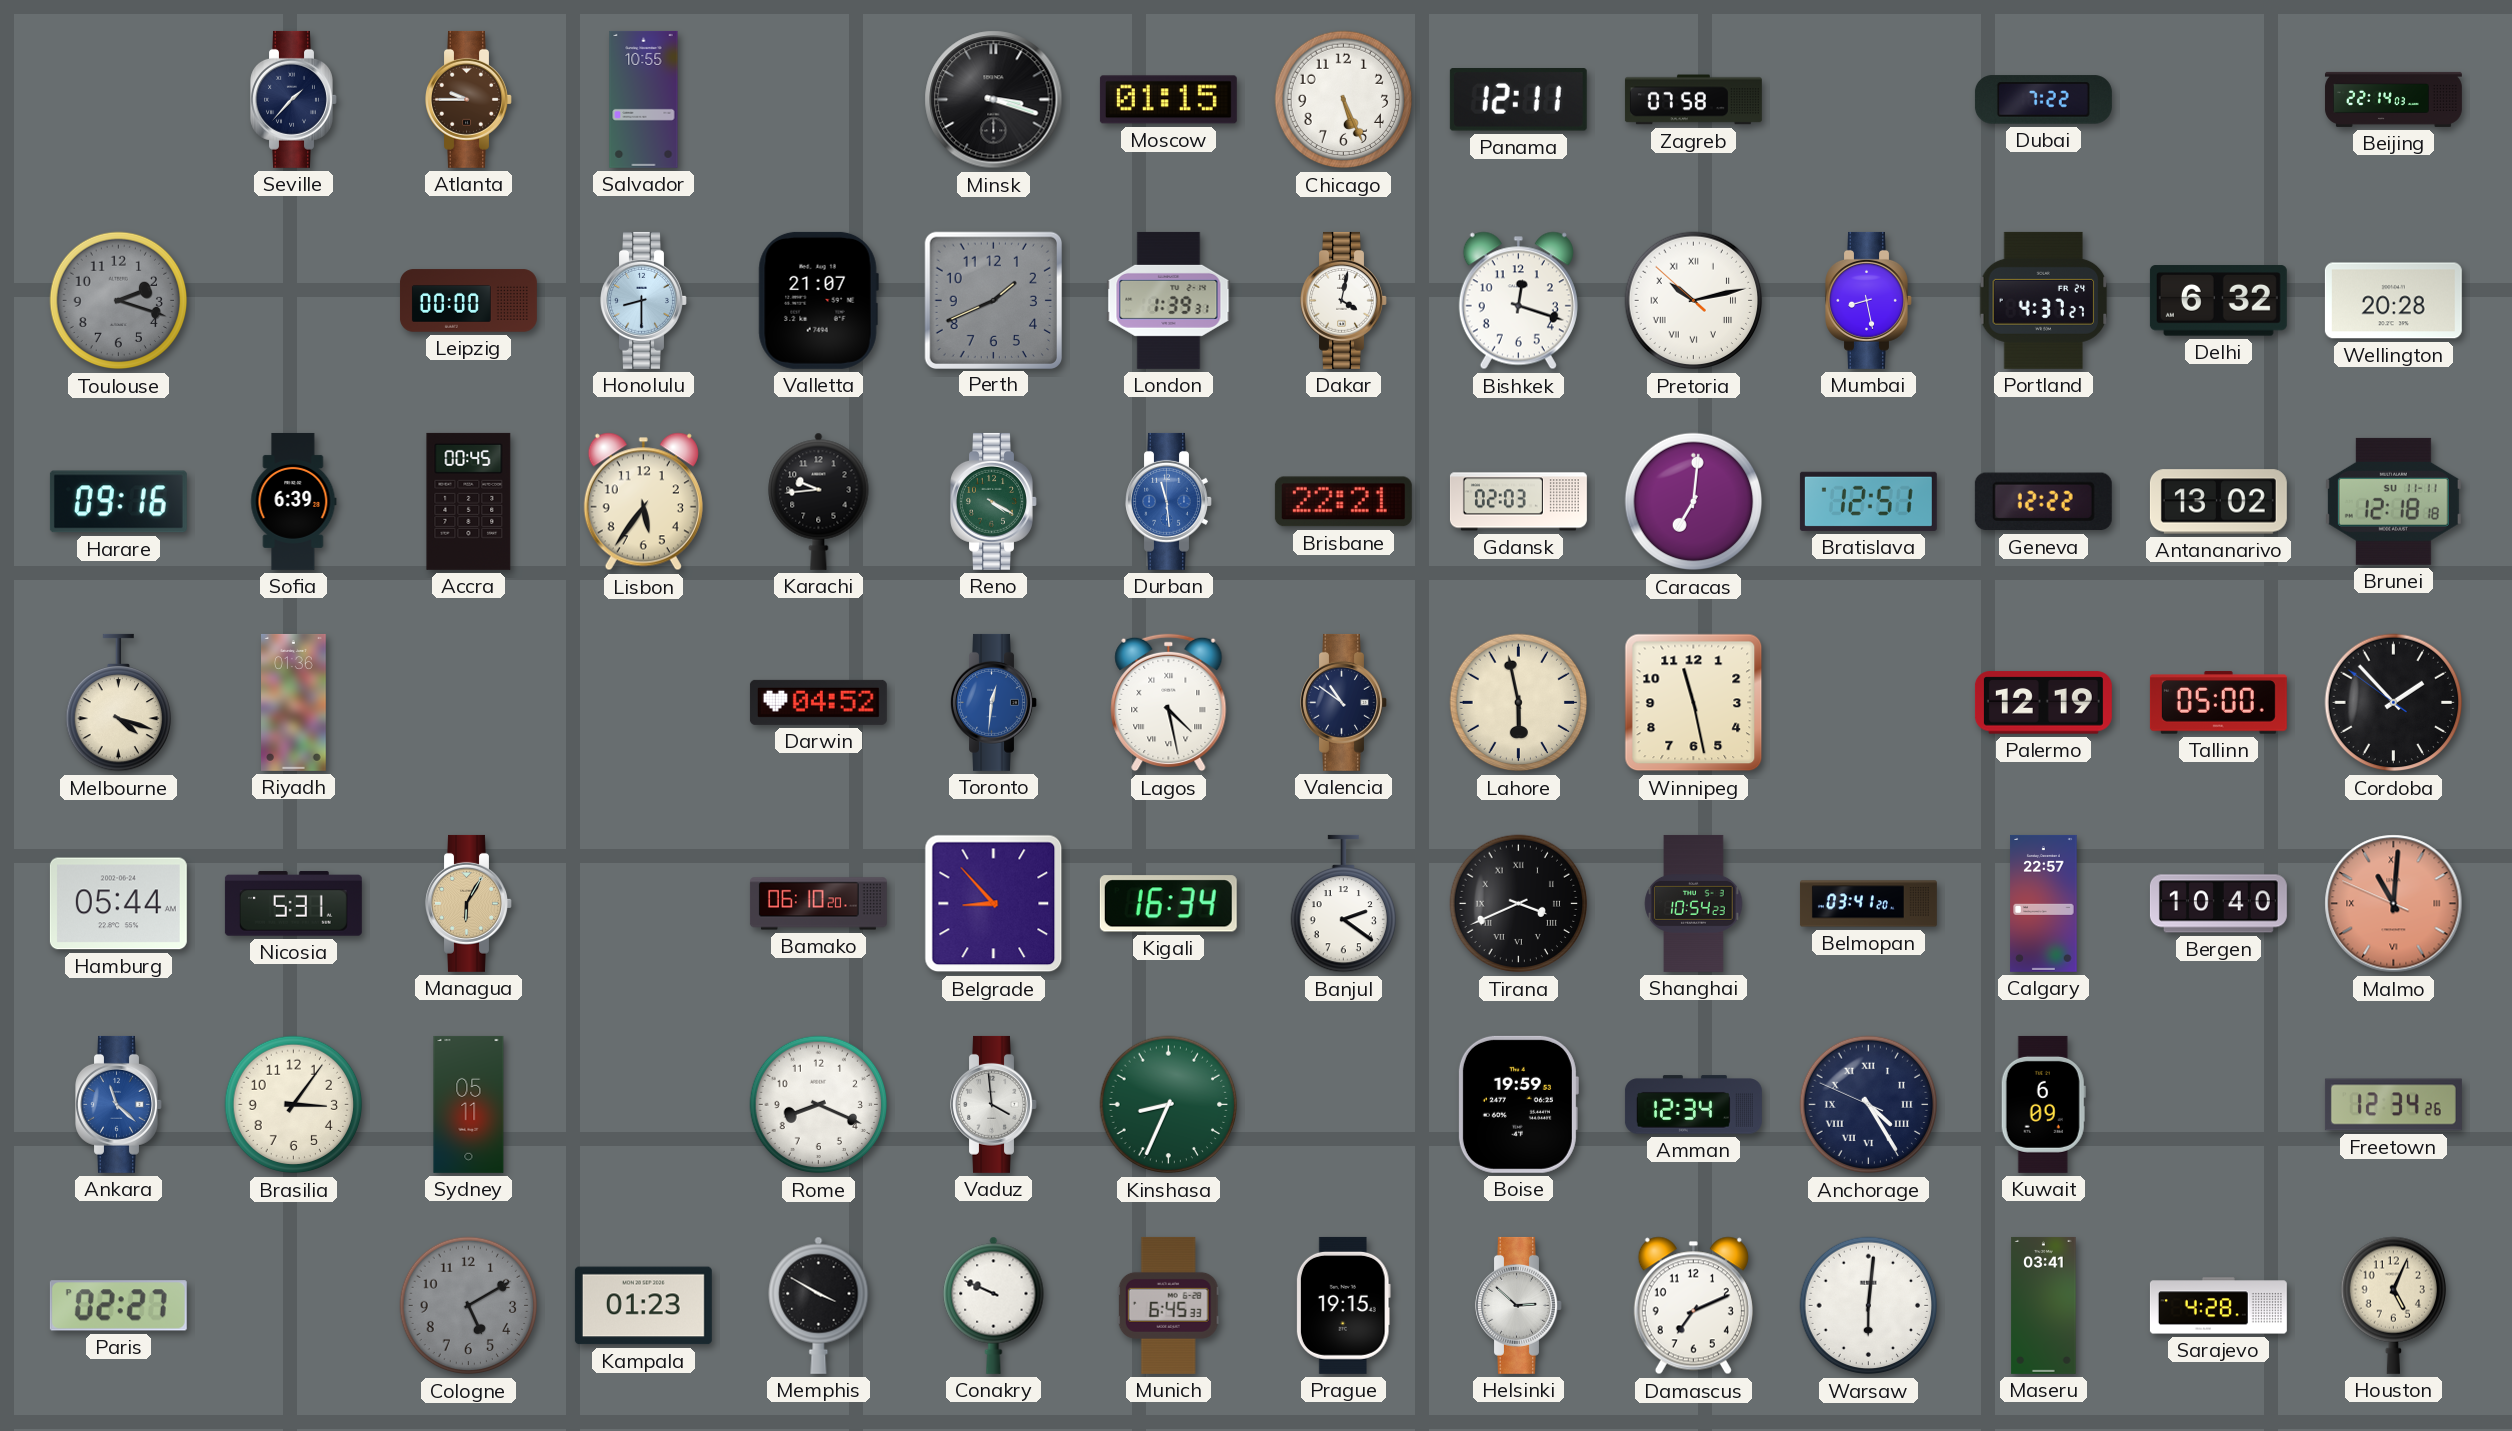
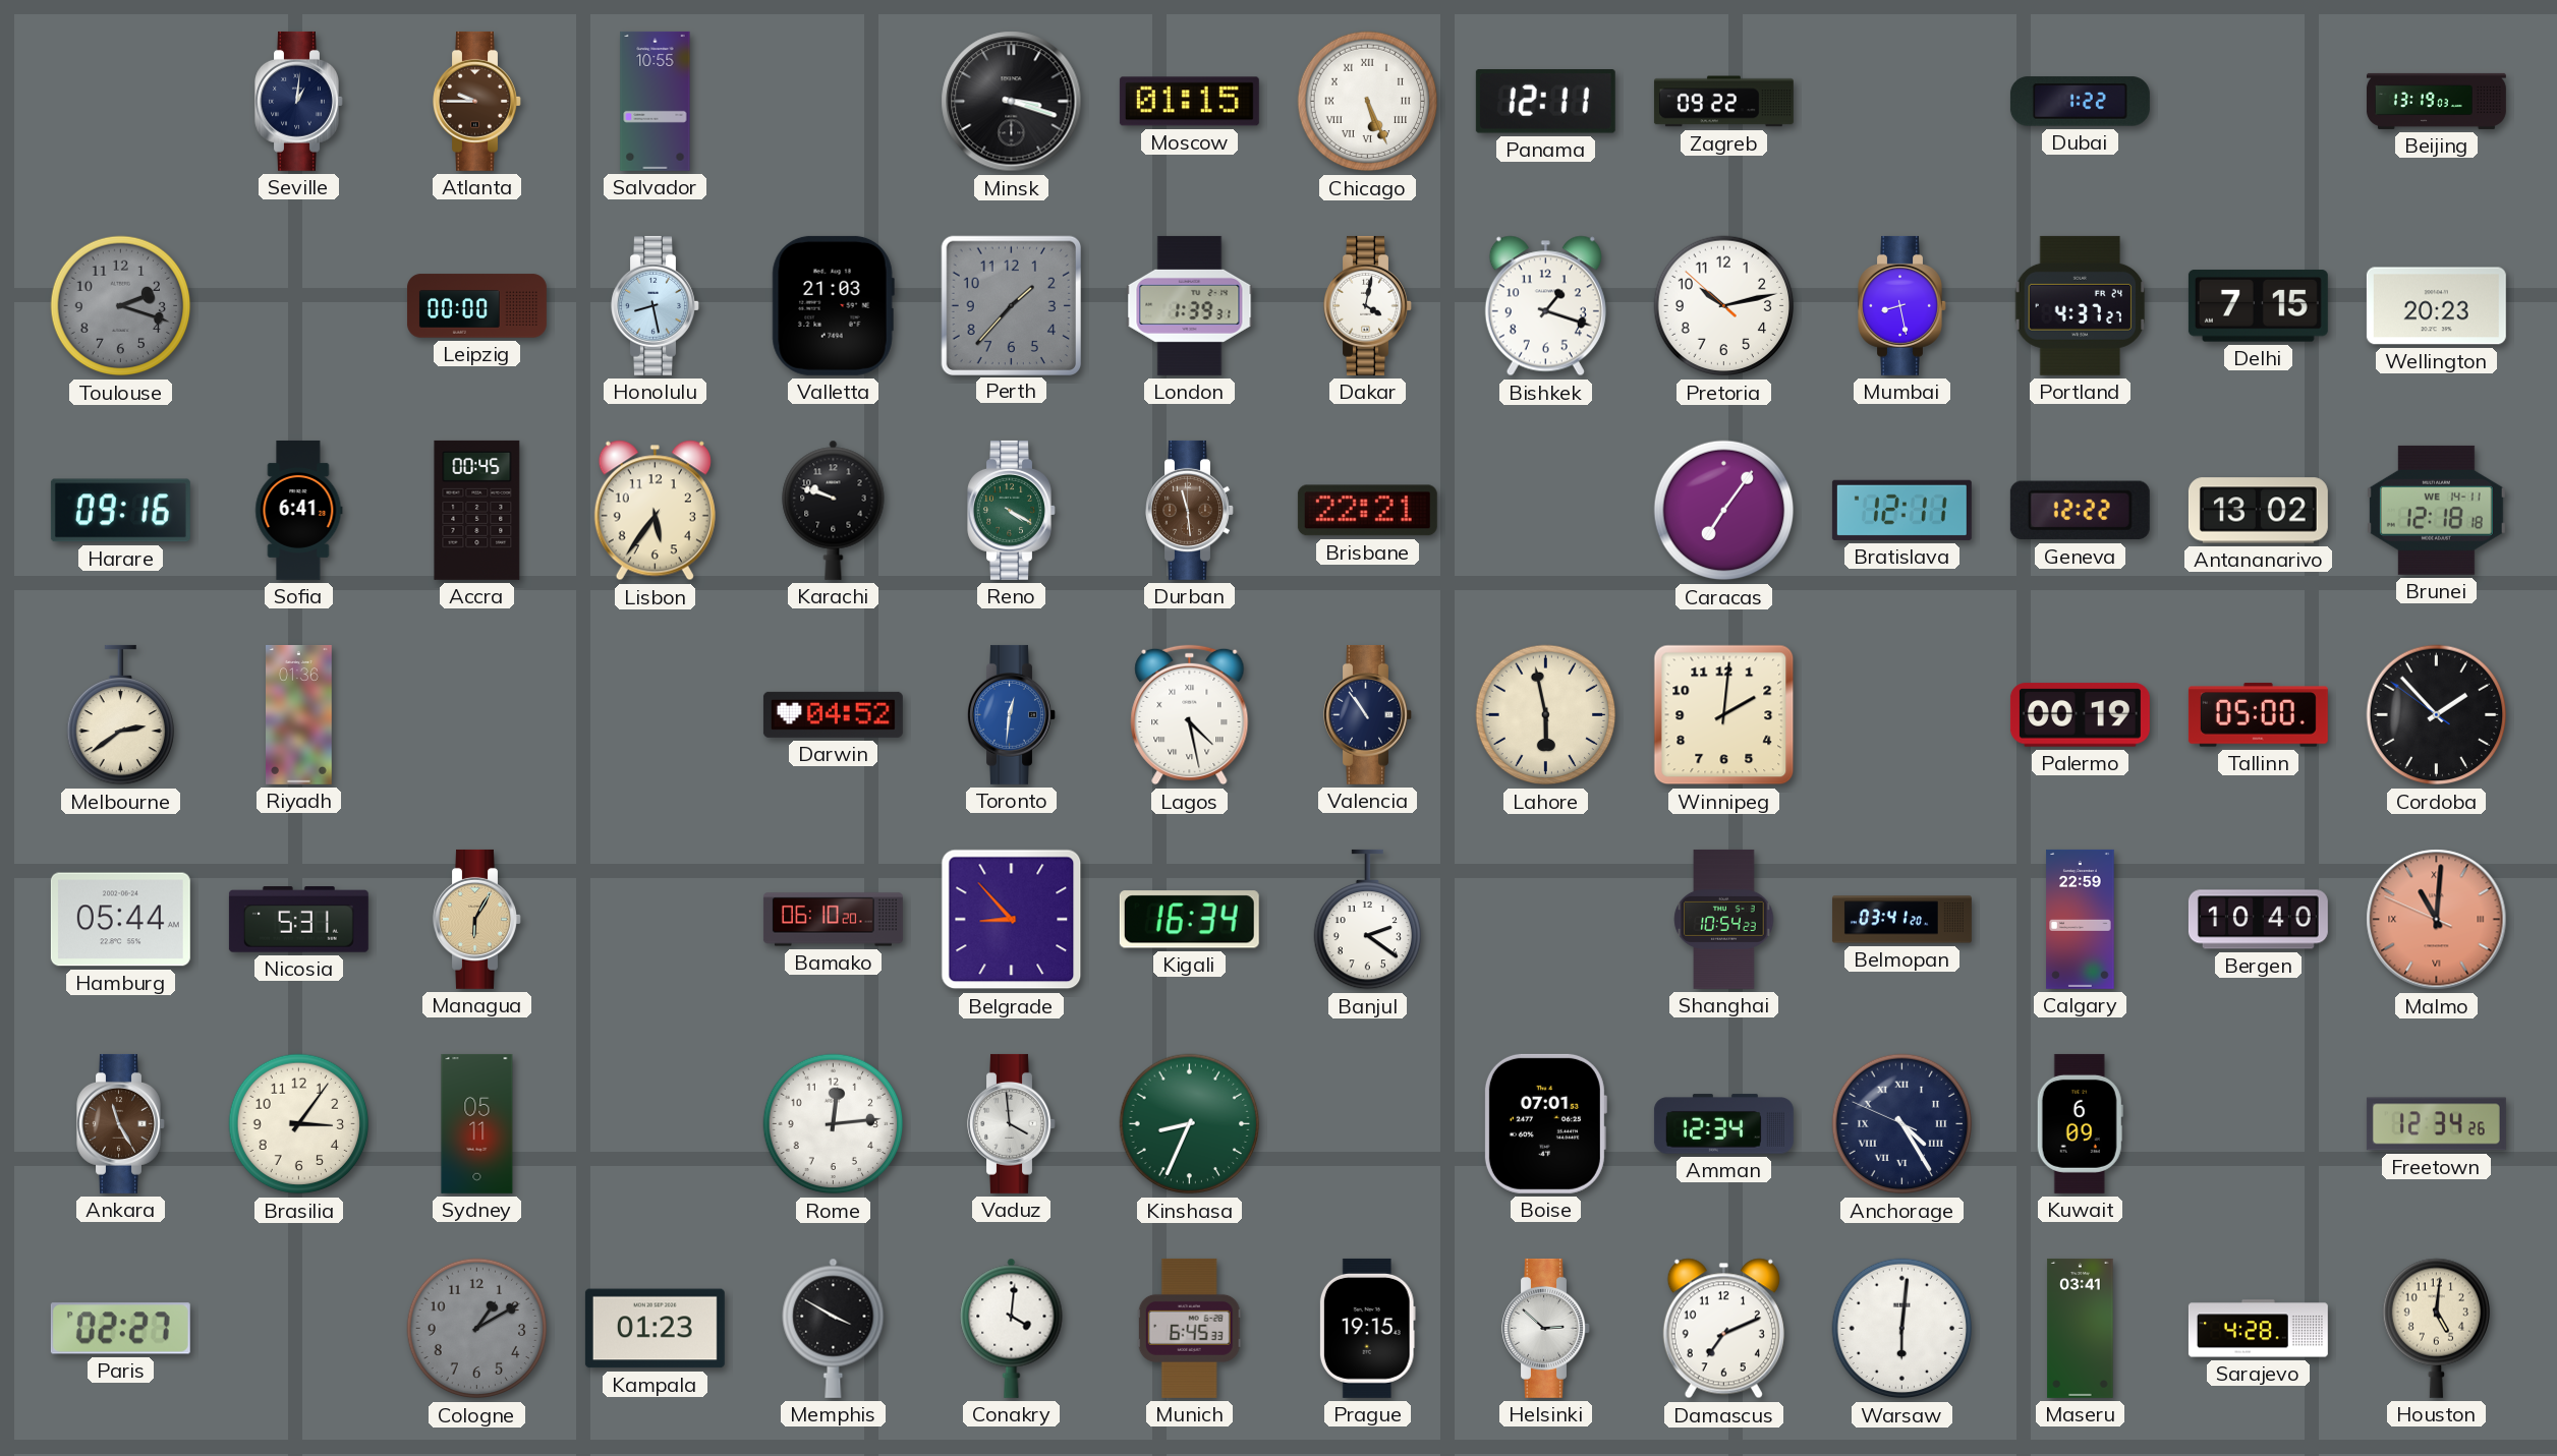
Seville: 1:37 -> 1:01 (299, 101)
Chicago numerals: Arabic -> Roman (1368, 102)
Zagreb: 07:58 -> 09:22 (1723, 102)
Dubai: 7:22 -> 1:22 (2080, 102)
Beijing: 22:14 -> 13:19 (2436, 101)
Honolulu: 8:30 -> 8:28 (656, 305)
Valletta: 21:07 -> 21:03 (833, 305)
Perth: 1:41 -> 1:37 (1011, 305)
Bishkek: 12:18 -> 1:18 (1545, 306)
Pretoria numerals: Roman -> Arabic (1724, 306)
Delhi: 6:32 -> 7:15 (2258, 306)
Wellington: 20:28 -> 20:23 (2436, 306)
Sofia: 6:39 -> 6:41 (299, 510)
Karachi: 9:44 -> 9:48 (834, 510)
Durban dial: blue -> brown (1190, 510)
Gdansk: 02:03 -> none (1518, 502)
Caracas: 7:01 -> 7:06 (1724, 511)
Bratislava: 12:51 -> 12:11 (1901, 510)
Brunei date: SU 11-11 -> WE 14-11 (2436, 510)
Melbourne: 4:18 -> 2:39 (120, 715)
Valencia: 10:51 -> 10:54 (1368, 714)
Winnipeg: 11:28 -> 2:01 (1724, 715)
Palermo: 12:19 -> 00:19 (2080, 715)
Tirana: 3:41 -> none (1519, 904)
Calgary: 22:57 -> 22:59 (2081, 919)
Ankara: 11:22 -> 11:25 (121, 1123)
Ankara dial: blue -> brown (121, 1123)
Rome: 8:19 -> 12:14 (834, 1124)
Boise: 19:59 -> 07:01 (1545, 1123)
Cologne: 5:10 -> 1:10 (477, 1329)
Conakry: 9:49 -> 4:01 (1012, 1328)
Houston: 5:04 -> 5:01 (2436, 1328)
